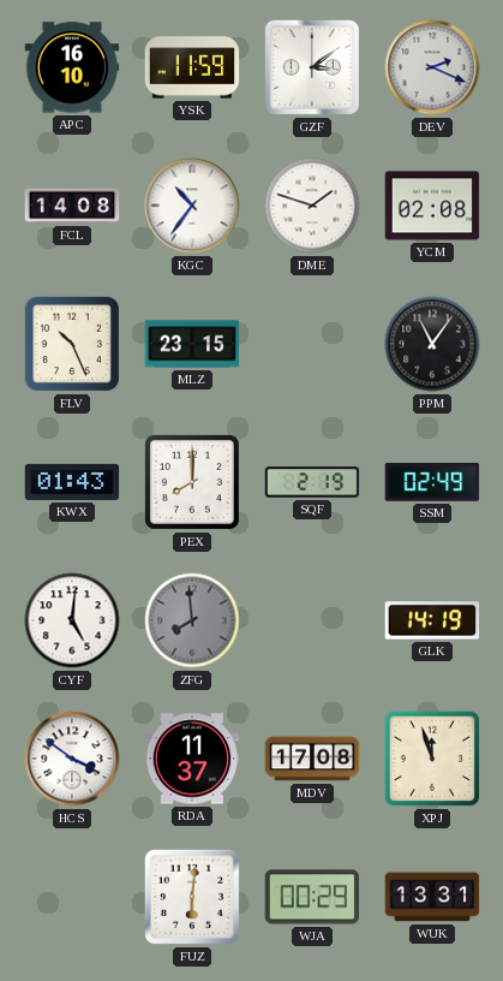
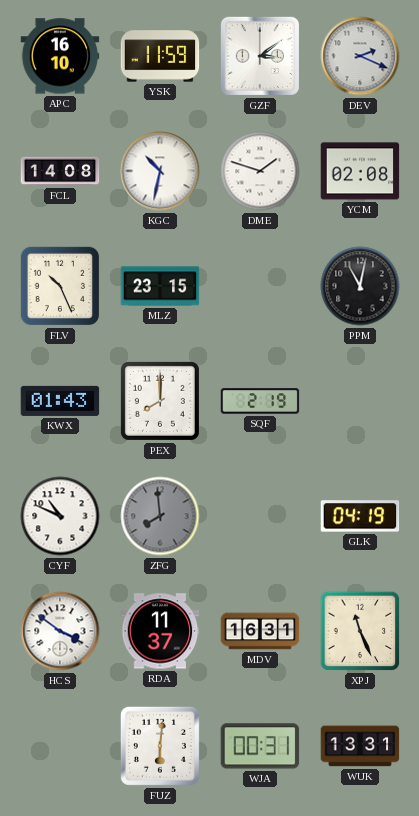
KGC: 10:36 -> 10:32 (160, 171)
PPM: 11:06 -> 11:02 (360, 286)
SSM: 02:49 -> none (432, 483)
CYF: 5:01 -> 10:49 (60, 516)
GLK: 14:19 -> 04:19 (360, 516)
MDV: 17:08 -> 16:31 (260, 631)
XPJ: 11:57 -> 11:26 (360, 631)
WJA: 00:29 -> 00:31 (260, 746)
